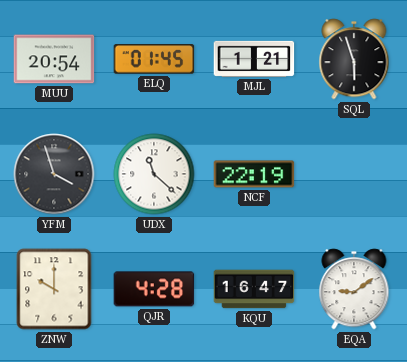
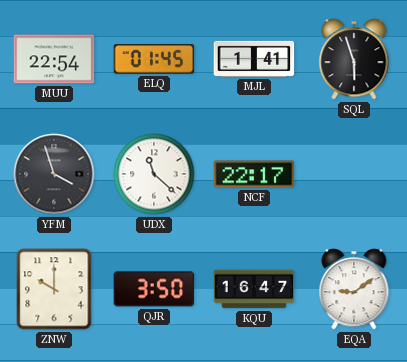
MUU: 20:54 -> 22:54 (54, 59)
MJL: 1:21 -> 1:41 (254, 59)
NCF: 22:19 -> 22:17 (254, 174)
QJR: 4:28 -> 3:50 (154, 289)
